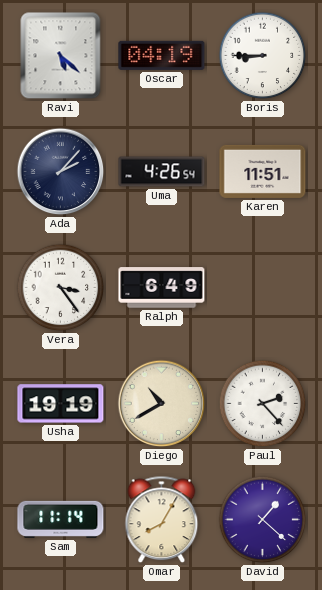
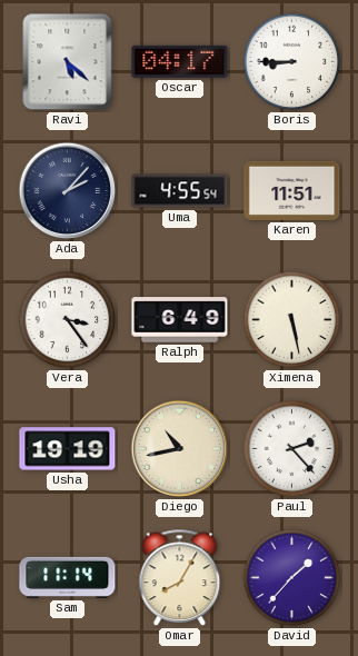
Oscar: 04:19 -> 04:17 (180, 61)
Uma: 4:26 -> 4:55 (180, 191)
Ximena: none -> 5:28 (292, 320)
Diego: 10:40 -> 10:43 (180, 449)
David: 1:22 -> 1:37 (292, 578)
